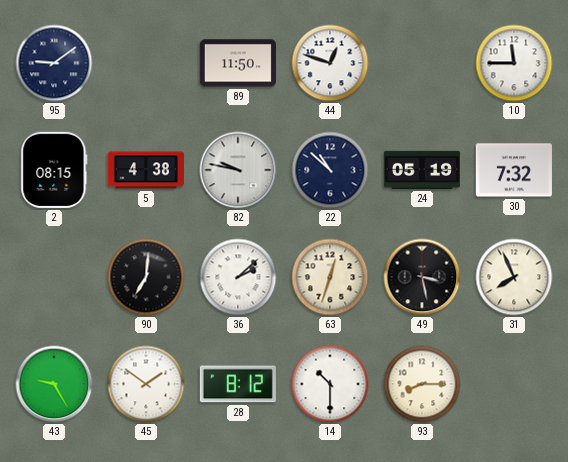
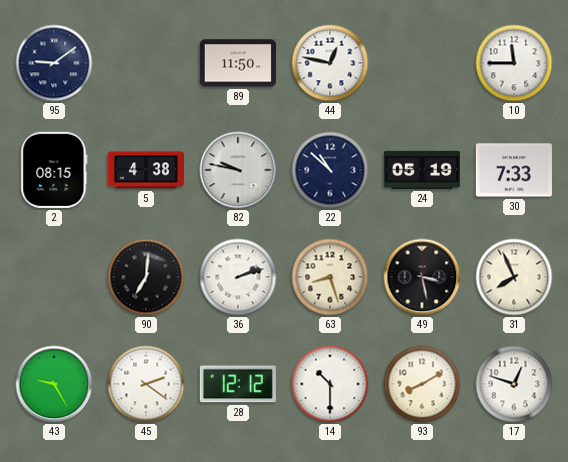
44: 12:48 -> 12:47 (330, 63)
30: 7:32 -> 7:33 (514, 170)
36: 2:08 -> 2:12 (238, 277)
63: 12:33 -> 8:27 (330, 277)
45: 1:51 -> 2:21 (146, 384)
28: 8:12 -> 12:12 (238, 384)
93: 8:15 -> 8:10 (422, 384)
17: none -> 12:48 (514, 384)
